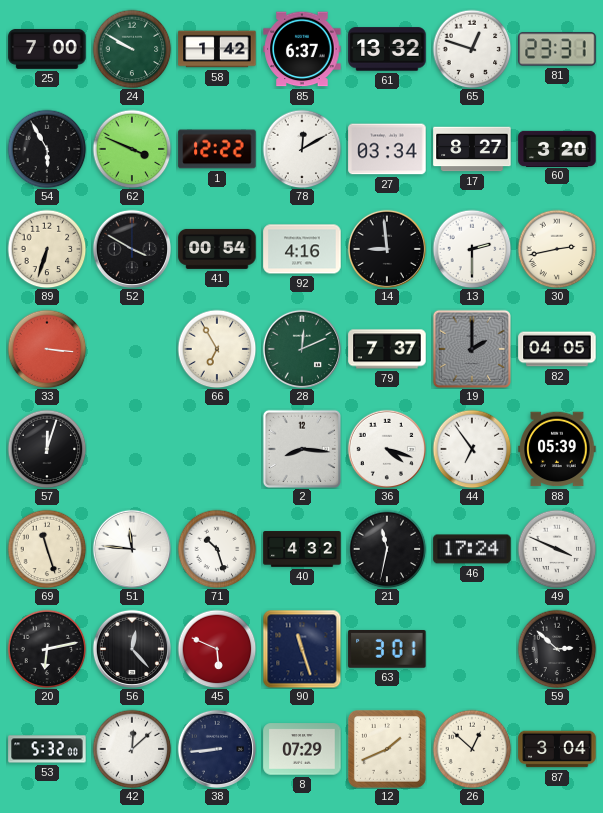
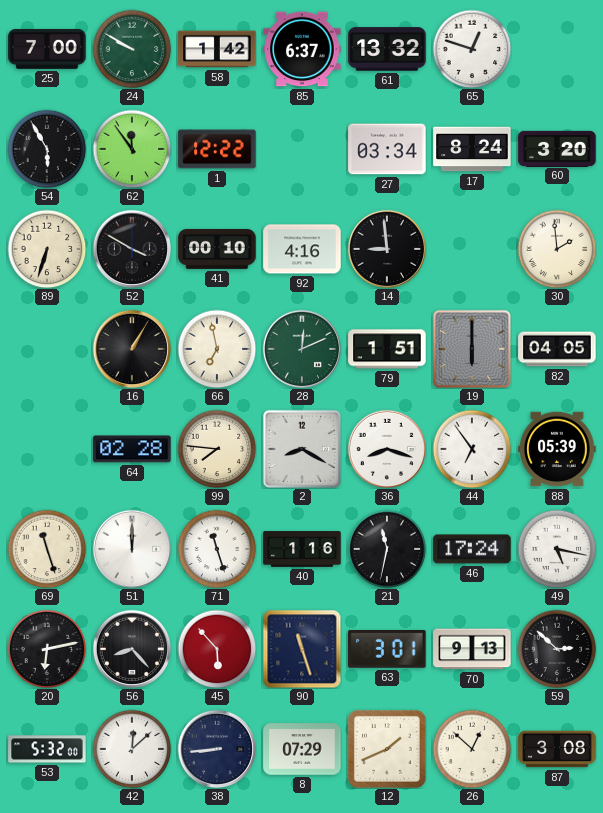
81: 23:31 -> none (557, 49)
62: 3:49 -> 11:54 (132, 149)
78: 12:10 -> none (302, 149)
17: 8:27 -> 8:24 (472, 149)
41: 00:54 -> 00:10 (217, 249)
13: 2:30 -> none (472, 249)
30: 2:43 -> 1:59 (557, 249)
33: 3:16 -> none (47, 349)
16: none -> 1:05 (131, 348)
66: 6:55 -> 6:58 (217, 349)
79: 7:37 -> 1:51 (387, 349)
19: 2:00 -> 6:00 (472, 349)
57: 12:03 -> none (47, 449)
64: none -> 02:28 (132, 449)
99: none -> 7:46 (217, 449)
2: 8:16 -> 8:20 (302, 449)
36: 4:18 -> 8:18 (386, 448)
51: 11:46 -> 12:00 (131, 548)
71: 10:27 -> 11:27 (217, 549)
40: 4:32 -> 1:16 (302, 549)
49: 3:49 -> 5:17 (557, 549)
56: 12:23 -> 8:23 (131, 648)
45: 5:49 -> 5:53 (217, 649)
70: none -> 9:13 (472, 649)
87: 3:04 -> 3:08 (557, 749)
